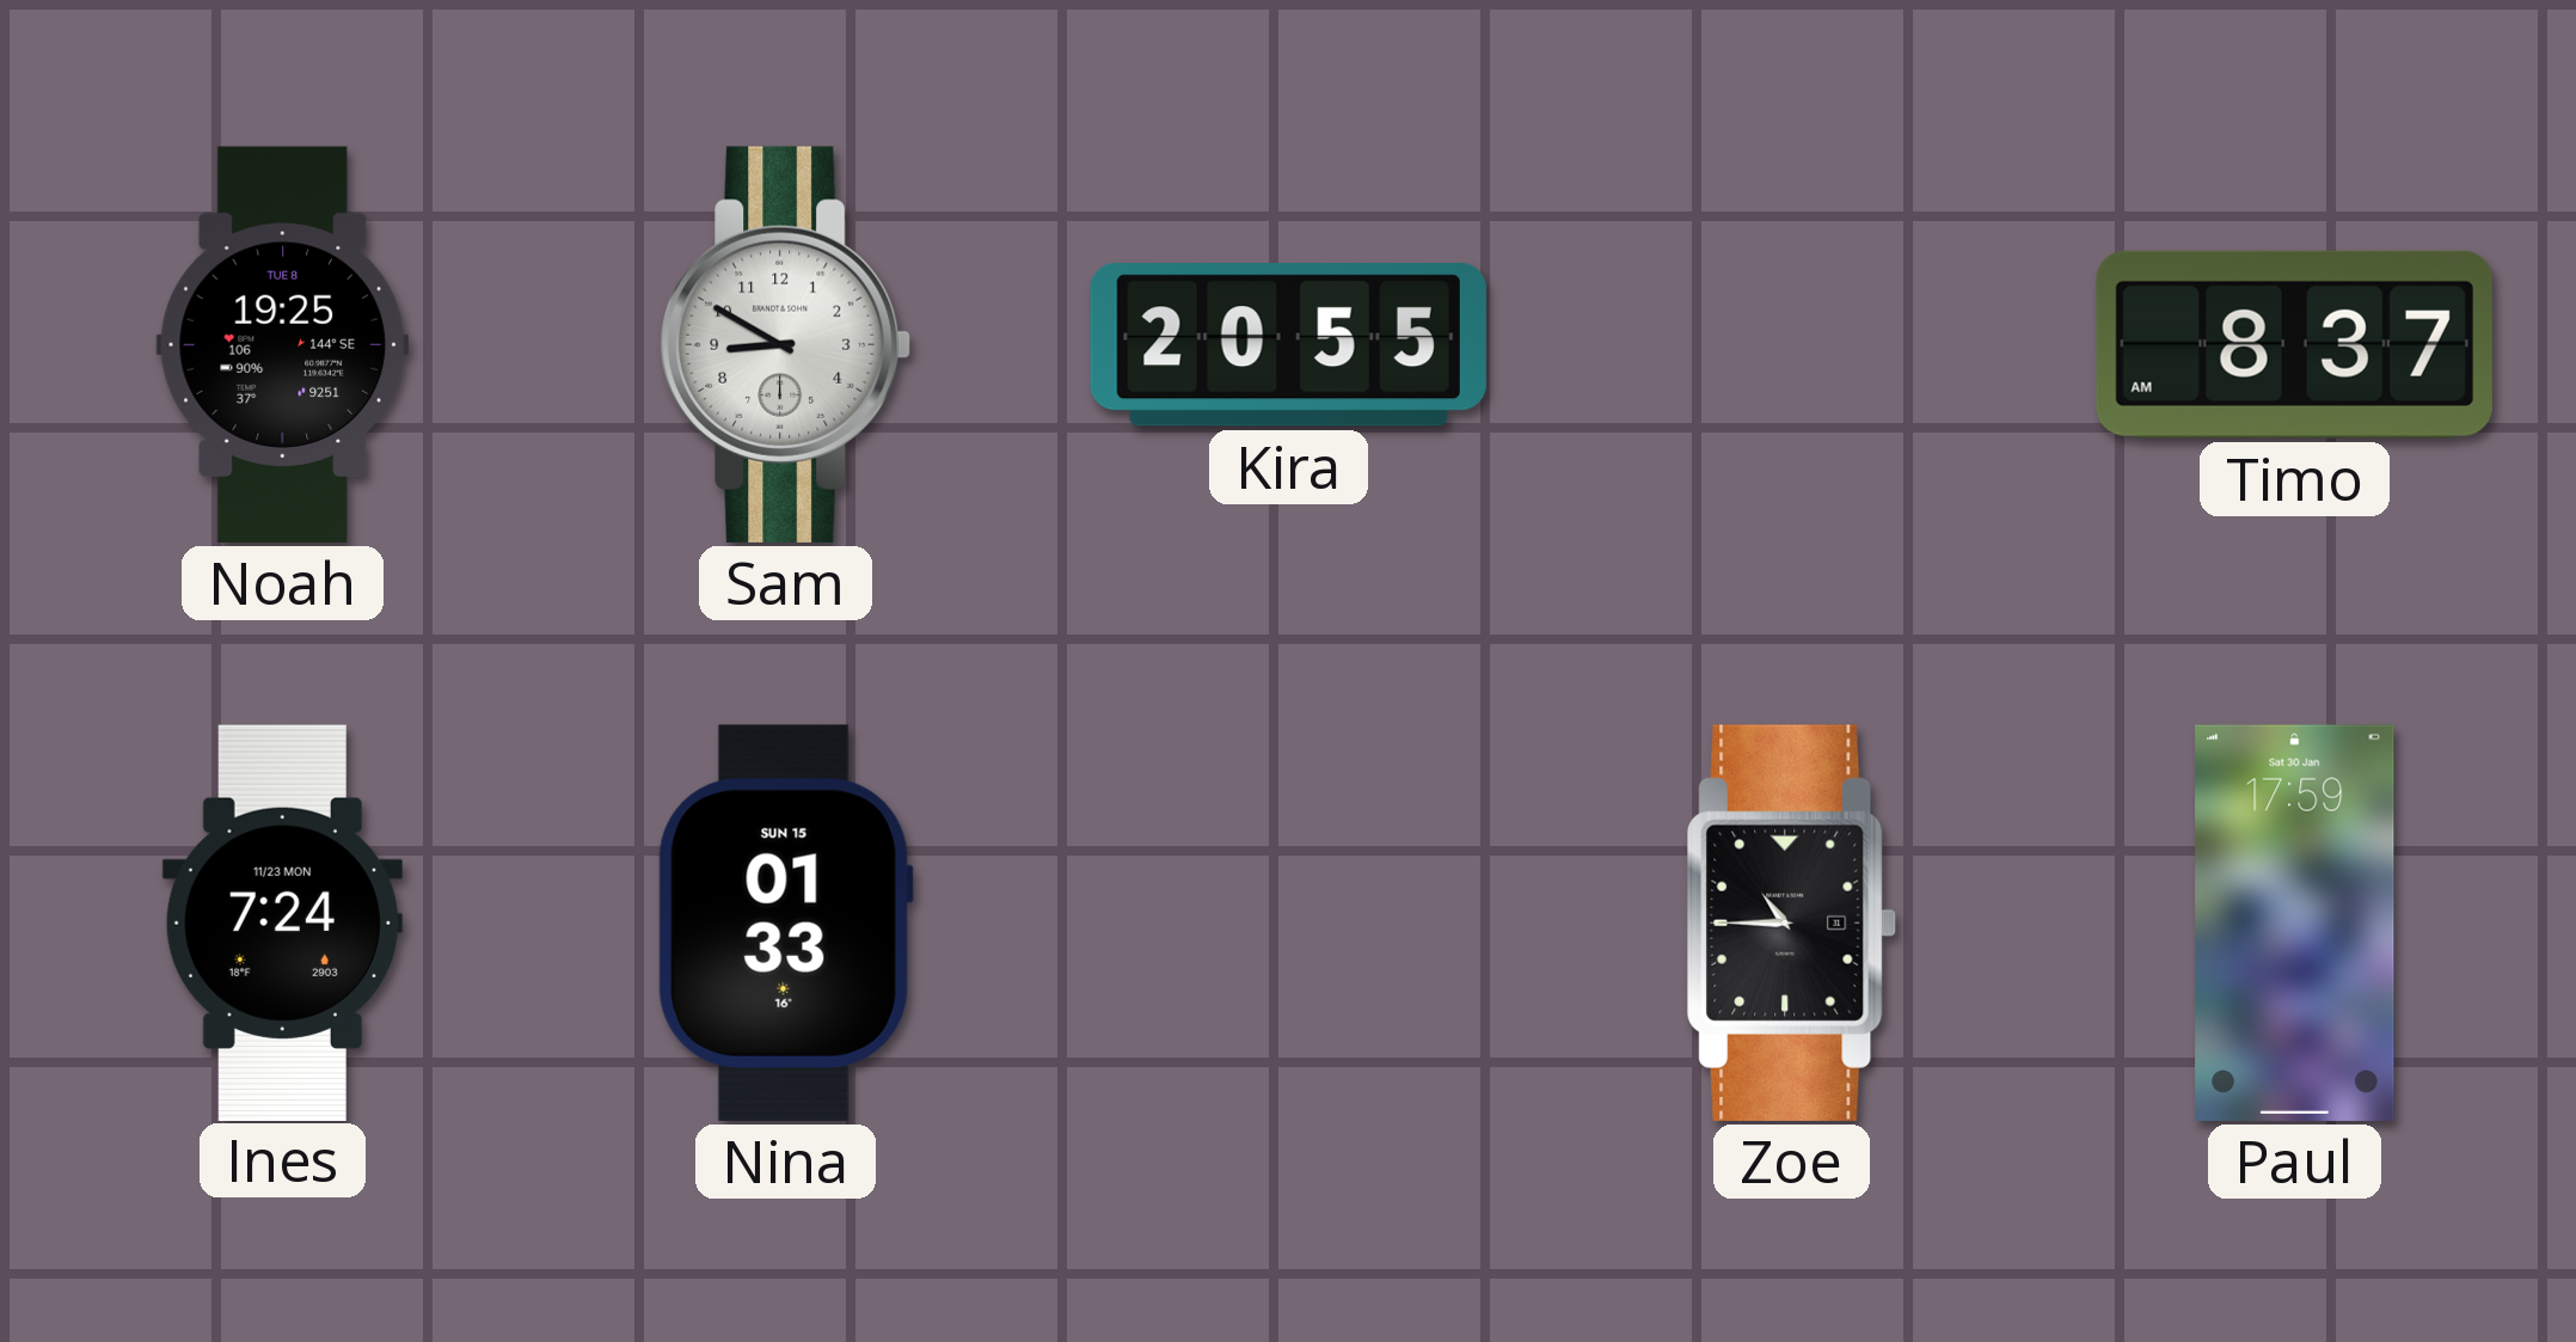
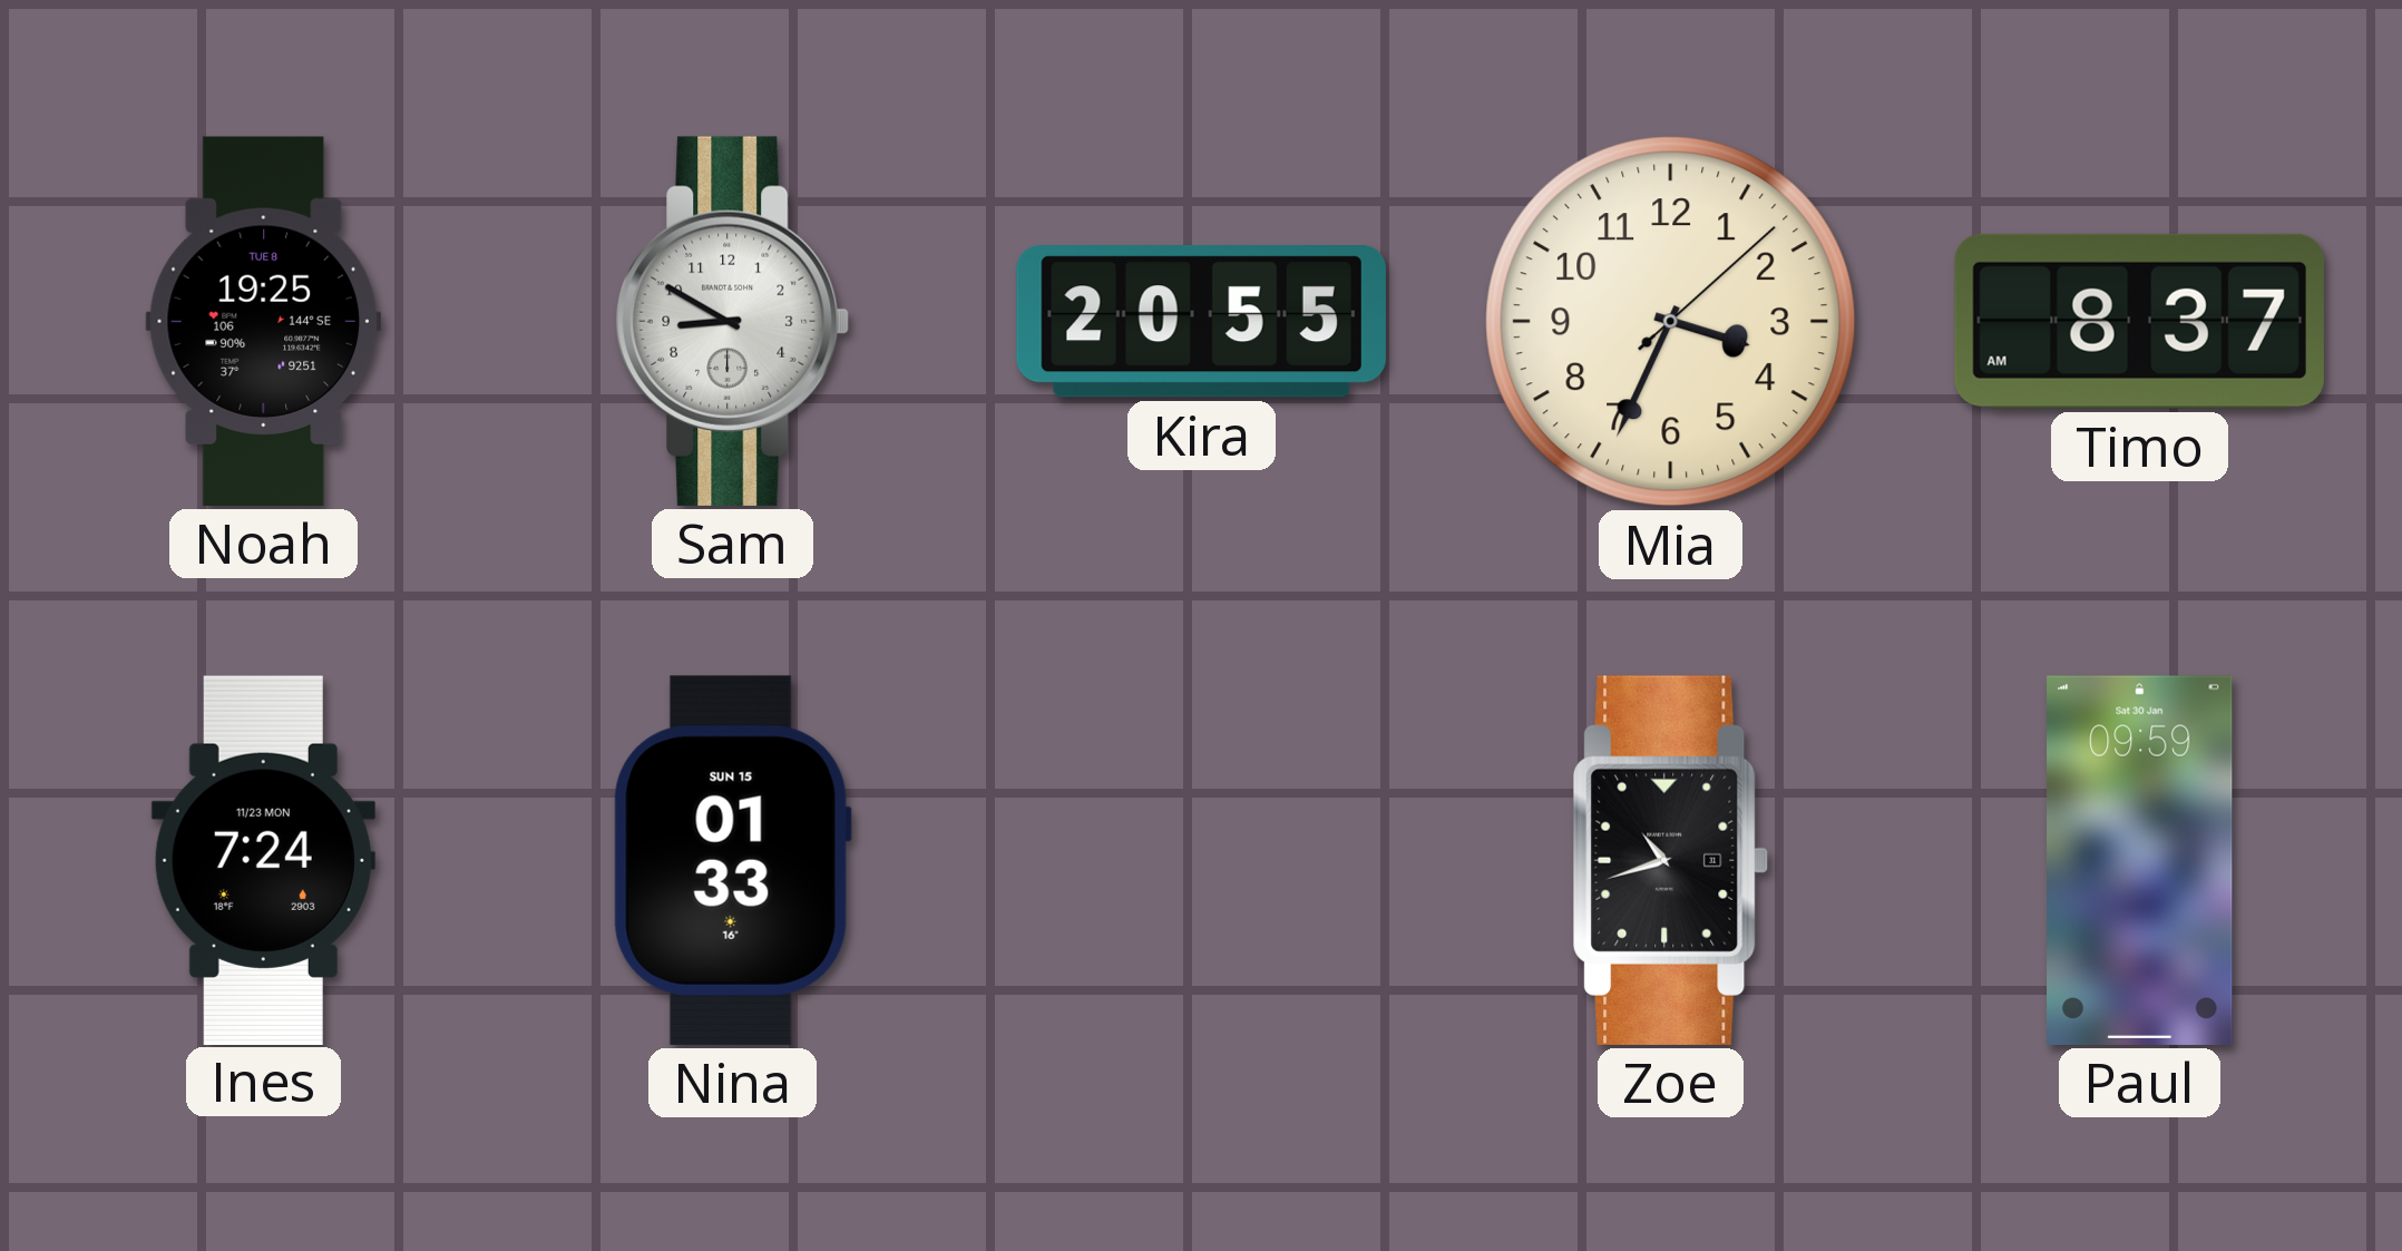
Mia: none -> 3:34 (1671, 322)
Zoe: 10:45 -> 10:42 (1671, 860)
Paul: 17:59 -> 09:59 (2140, 860)
